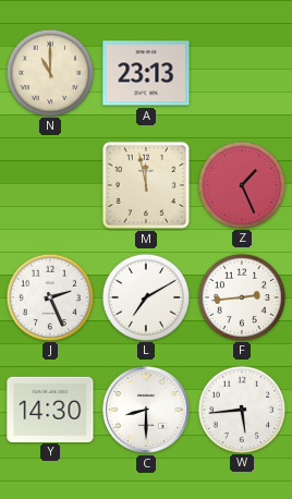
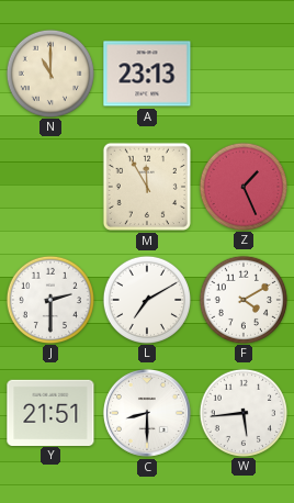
M: 11:58 -> 11:55 (147, 187)
J: 2:26 -> 2:30 (49, 299)
F: 2:44 -> 4:10 (242, 299)
Y: 14:30 -> 21:51 (50, 412)
